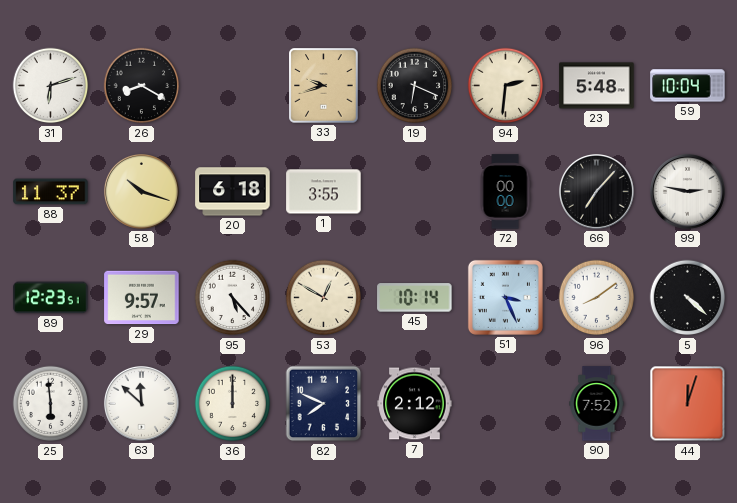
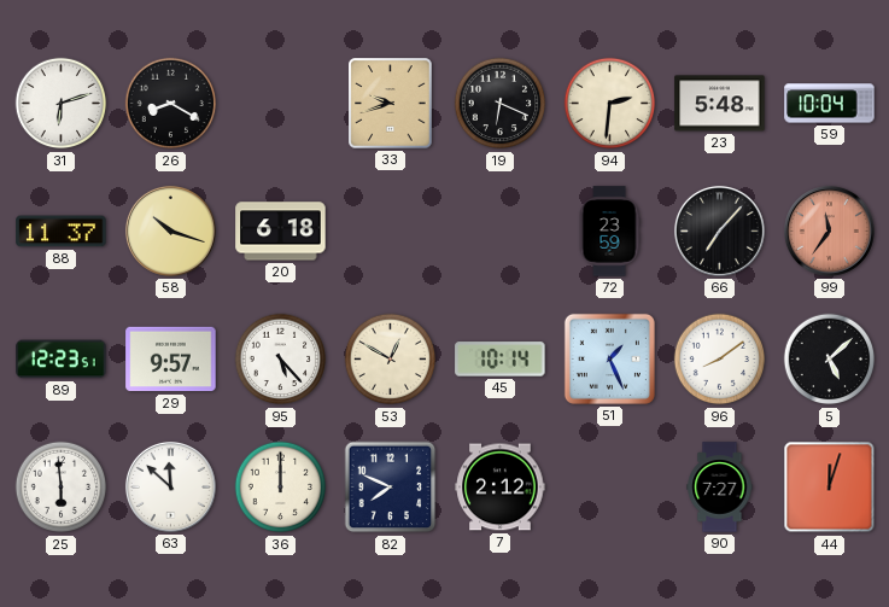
1: 3:55 -> none (324, 192)
72: 00:00 -> 23:59 (609, 232)
99: 2:47 -> 11:36 (829, 230)
99 dial: white -> salmon (829, 230)
51: 3:26 -> 1:26 (609, 358)
5: 4:22 -> 5:08 (830, 360)
90: 7:52 -> 7:27 (720, 488)
